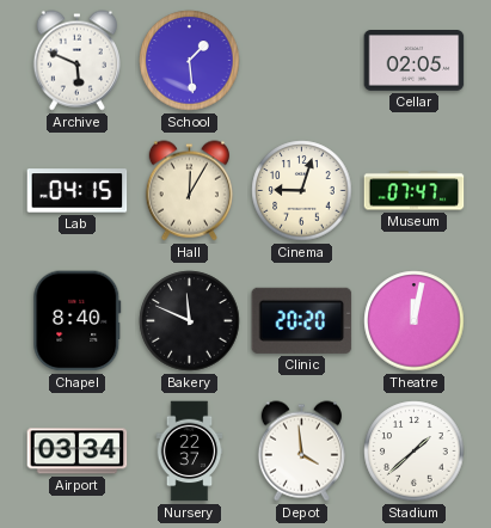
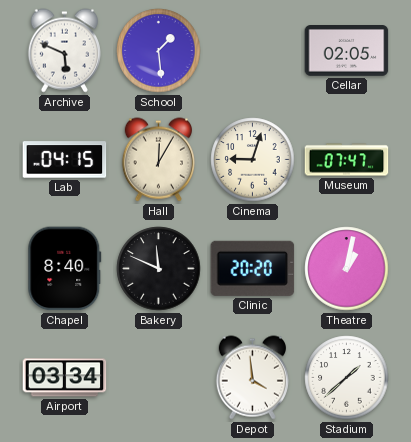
Theatre: 12:02 -> 1:02 (347, 269)
Nursery: 22:37 -> none (190, 452)
